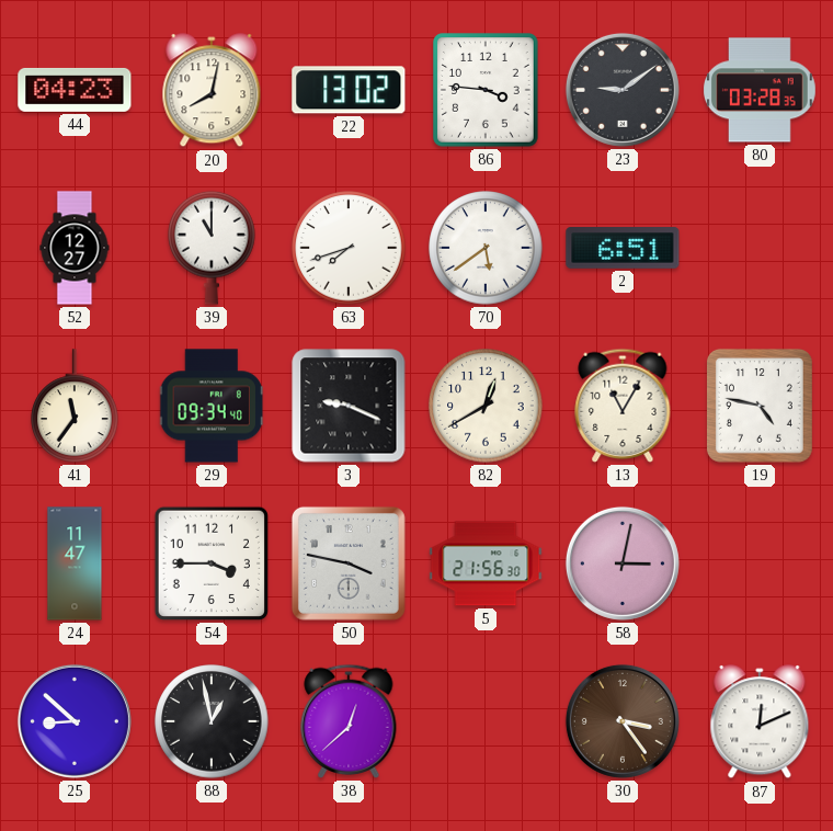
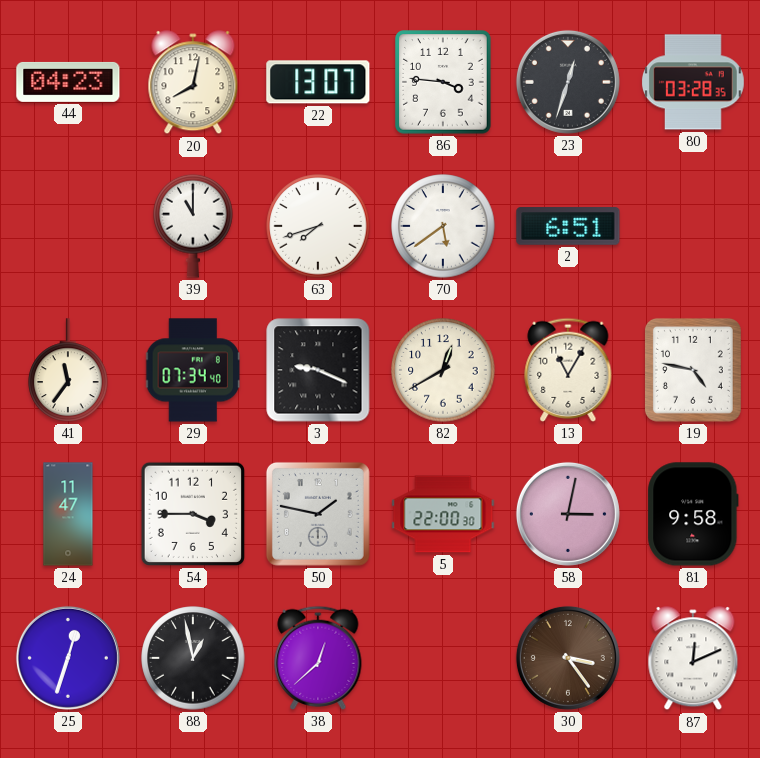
22: 13:02 -> 13:07 (318, 82)
23: 9:09 -> 12:33 (568, 82)
52: 12:27 -> none (75, 248)
29: 09:34 -> 07:34 (193, 370)
50: 3:47 -> 1:47 (318, 514)
5: 21:56 -> 22:00 (443, 514)
81: none -> 9:58 (693, 514)
25: 8:52 -> 12:33 (68, 658)
